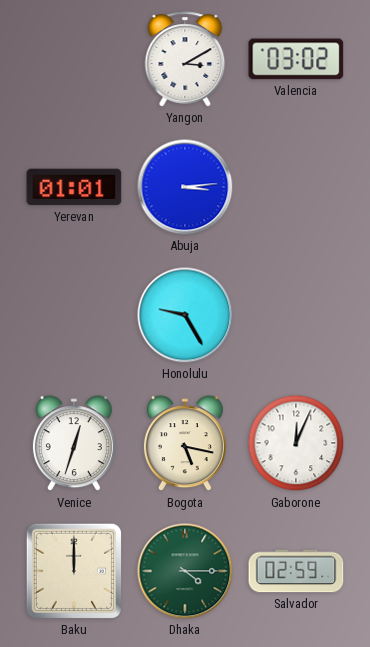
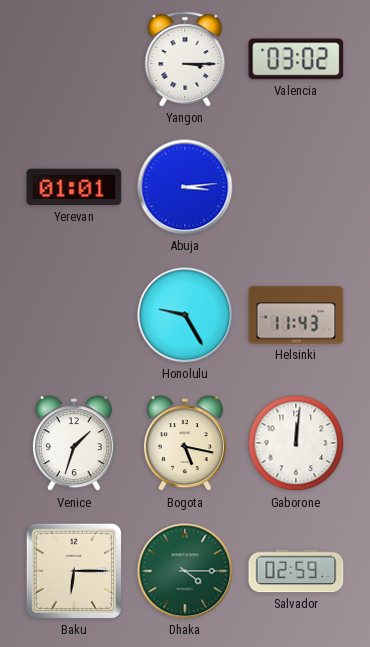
Yangon: 3:10 -> 3:15 (185, 59)
Helsinki: none -> 11:43 (296, 315)
Venice: 12:33 -> 1:33 (74, 444)
Gaborone: 12:04 -> 12:01 (296, 443)
Baku: 12:00 -> 6:15 (74, 571)
